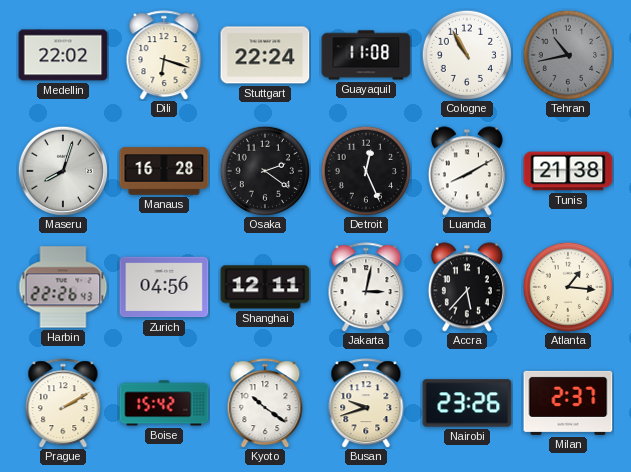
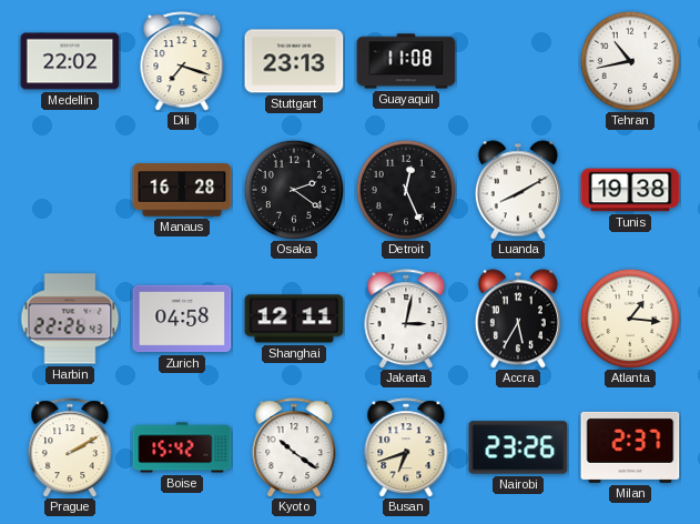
Dili: 6:18 -> 7:18 (182, 61)
Stuttgart: 22:24 -> 23:13 (294, 61)
Cologne: 10:55 -> none (466, 54)
Tehran dial: grey -> white (629, 60)
Maseru: 8:03 -> none (62, 170)
Tunis: 21:38 -> 19:38 (630, 190)
Zurich: 04:56 -> 04:58 (182, 319)
Accra: 5:37 -> 5:35 (518, 319)
Busan: 9:42 -> 6:42 (406, 447)
